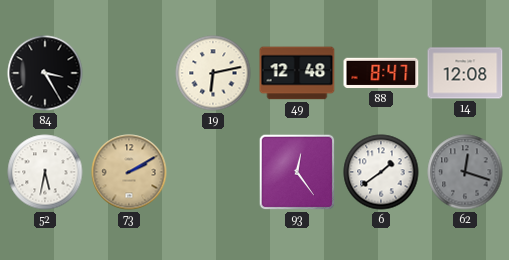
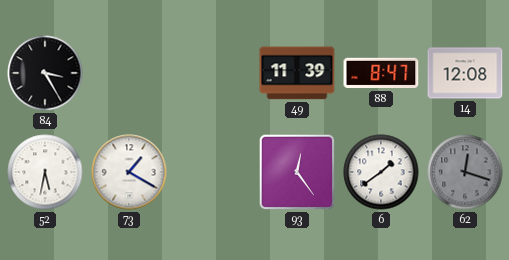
19: 6:13 -> none (213, 73)
49: 12:48 -> 11:39 (297, 73)
73: 2:10 -> 1:20 (129, 172)
73 dial: champagne -> white (129, 172)
